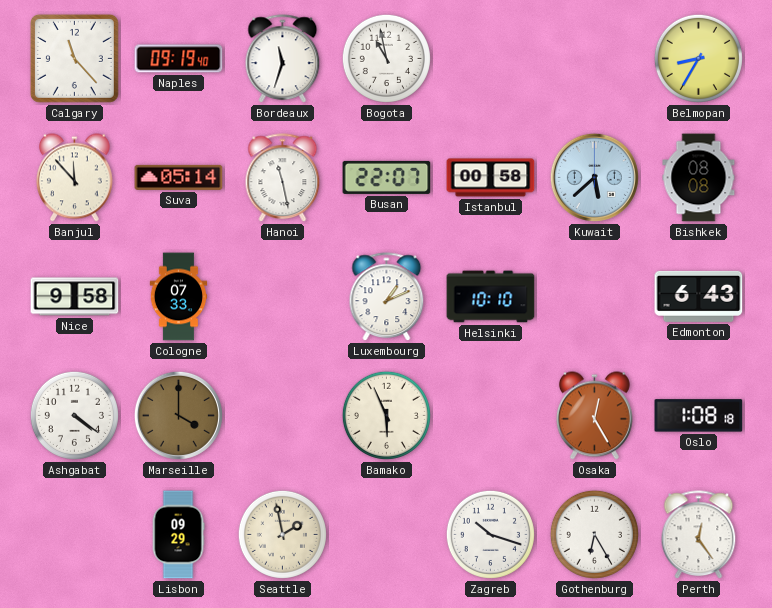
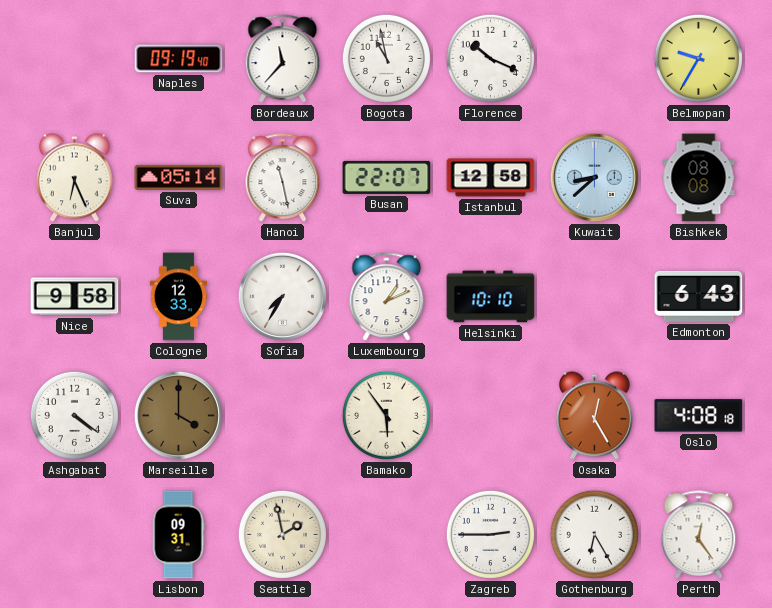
Calgary: 11:23 -> none (74, 58)
Bordeaux: 11:33 -> 11:37 (283, 59)
Florence: none -> 10:19 (490, 58)
Belmopan: 8:35 -> 9:35 (698, 58)
Banjul: 11:53 -> 6:26 (74, 178)
Istanbul: 00:58 -> 12:58 (491, 178)
Kuwait: 5:38 -> 8:38 (594, 177)
Cologne: 07:33 -> 12:33 (179, 297)
Sofia: none -> 7:35 (282, 296)
Bamako: 5:56 -> 5:54 (386, 415)
Oslo: 1:08 -> 4:08 (699, 416)
Lisbon: 09:29 -> 09:31 (178, 535)
Zagreb: 10:18 -> 2:45 (490, 534)
